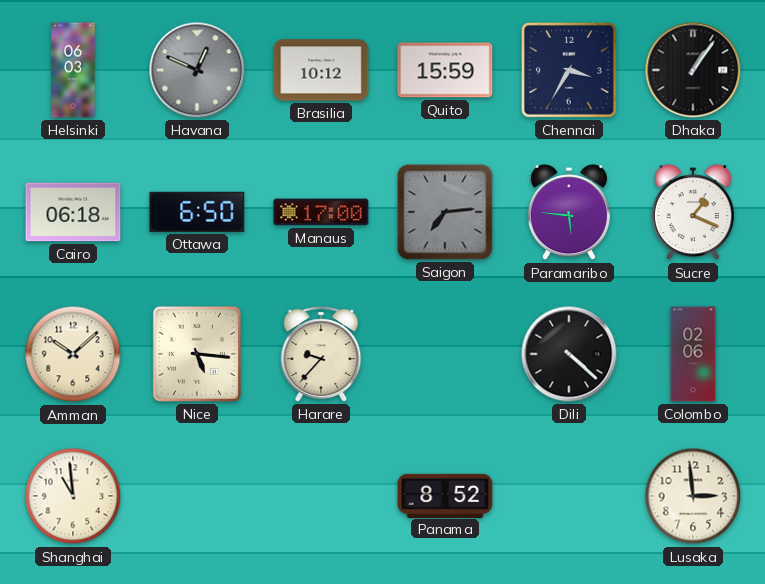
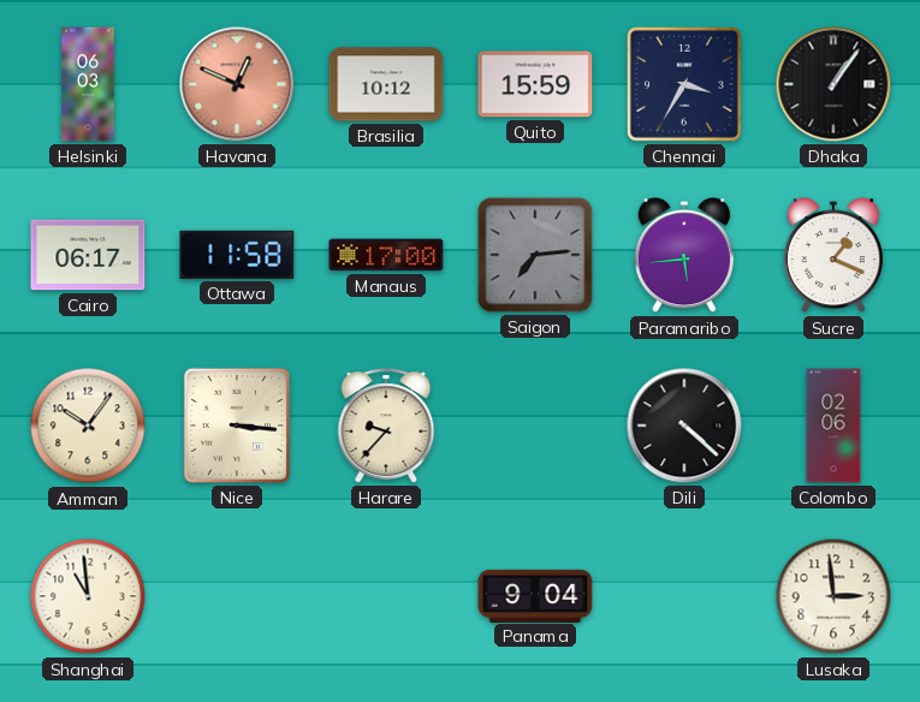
Havana dial: grey -> salmon (237, 84)
Cairo: 06:18 -> 06:17 (88, 255)
Ottawa: 6:50 -> 11:58 (237, 255)
Paramaribo: 5:46 -> 5:44 (684, 256)
Amman: 10:08 -> 10:06 (88, 426)
Nice: 5:16 -> 3:16 (237, 426)
Panama: 8:52 -> 9:04 (535, 595)
